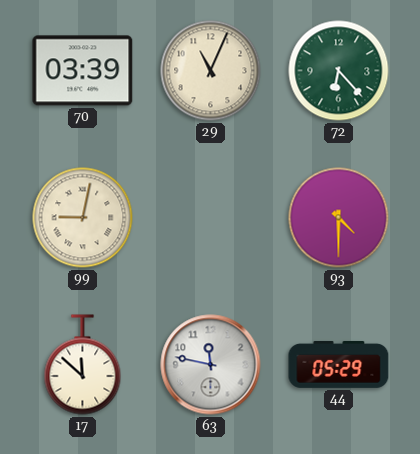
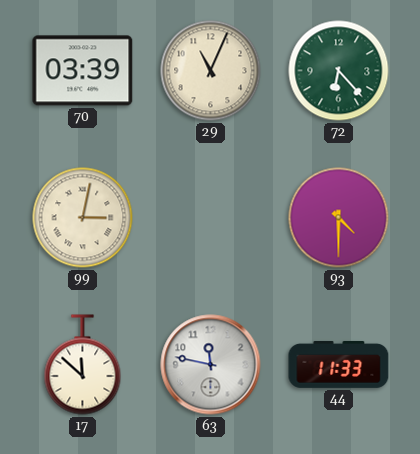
99: 9:02 -> 3:02 (83, 218)
44: 05:29 -> 11:33 (339, 364)
